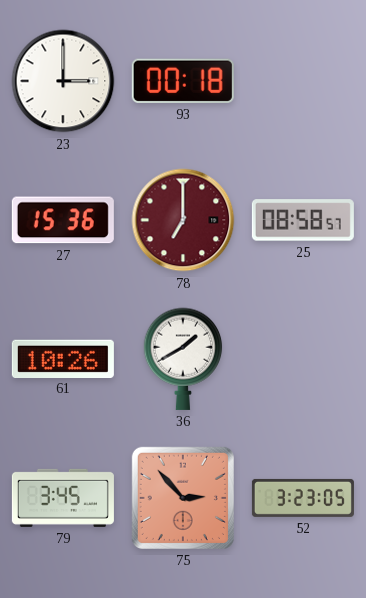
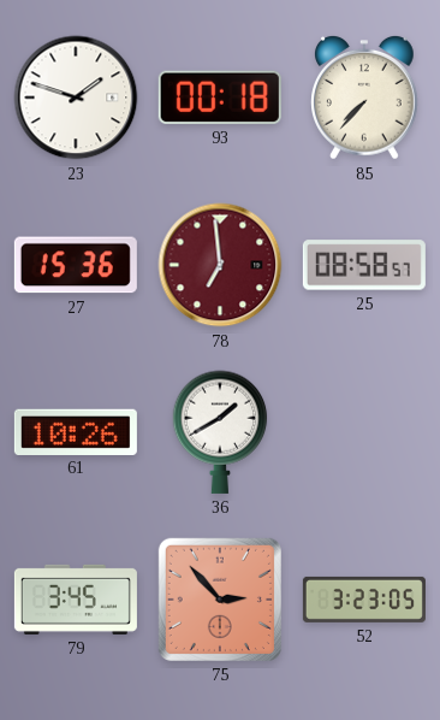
23: 3:00 -> 1:48 (76, 98)
85: none -> 7:37 (365, 98)
78: 7:00 -> 6:59 (220, 265)
